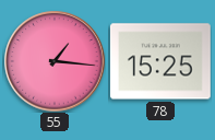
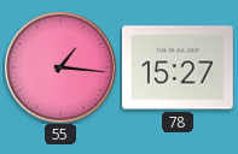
78: 15:25 -> 15:27 (178, 67)
